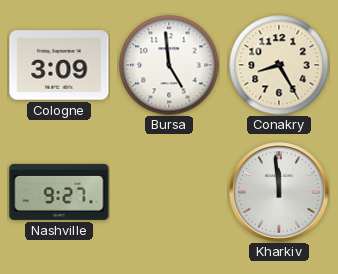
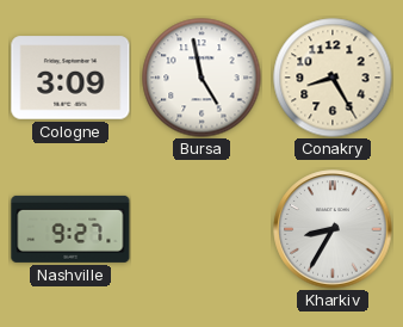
Bursa: 4:59 -> 4:58 (201, 78)
Kharkiv: 11:59 -> 8:35 (333, 229)
